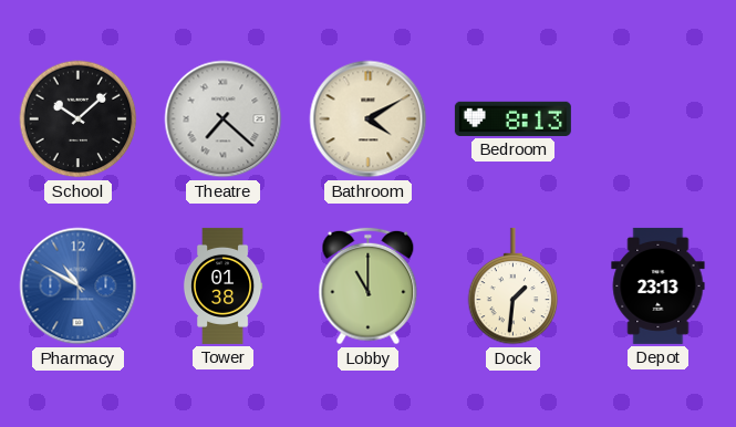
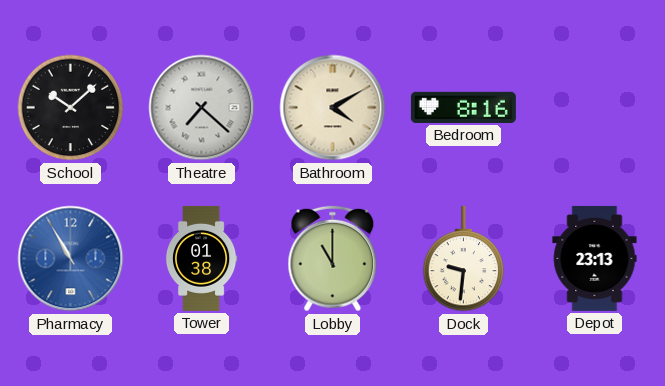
Bedroom: 8:13 -> 8:16 (463, 107)
Pharmacy: 10:50 -> 10:55 (71, 259)
Dock: 1:31 -> 9:31 (464, 259)
